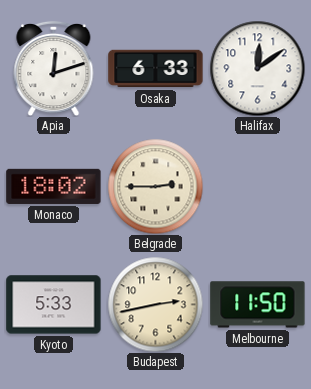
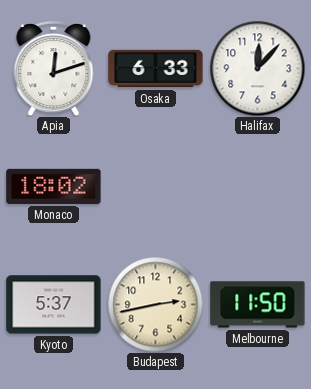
Halifax: 12:09 -> 12:07 (257, 68)
Belgrade: 2:45 -> none (155, 186)
Kyoto: 5:33 -> 5:37 (54, 305)
